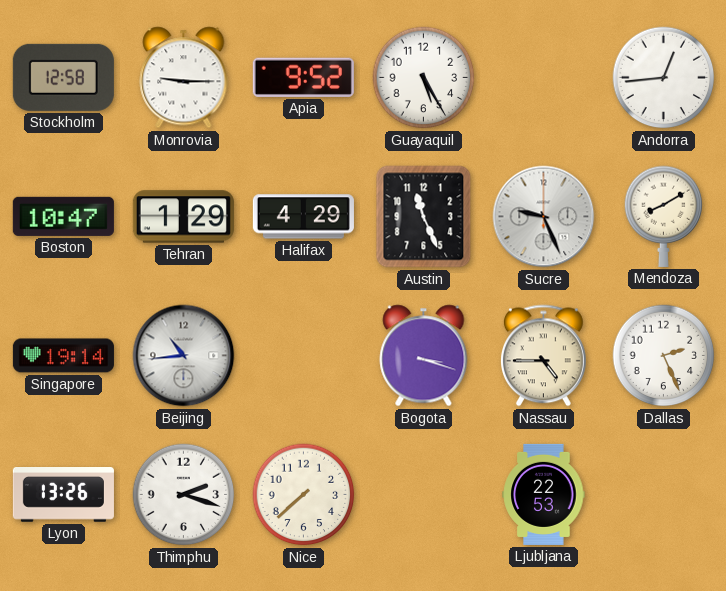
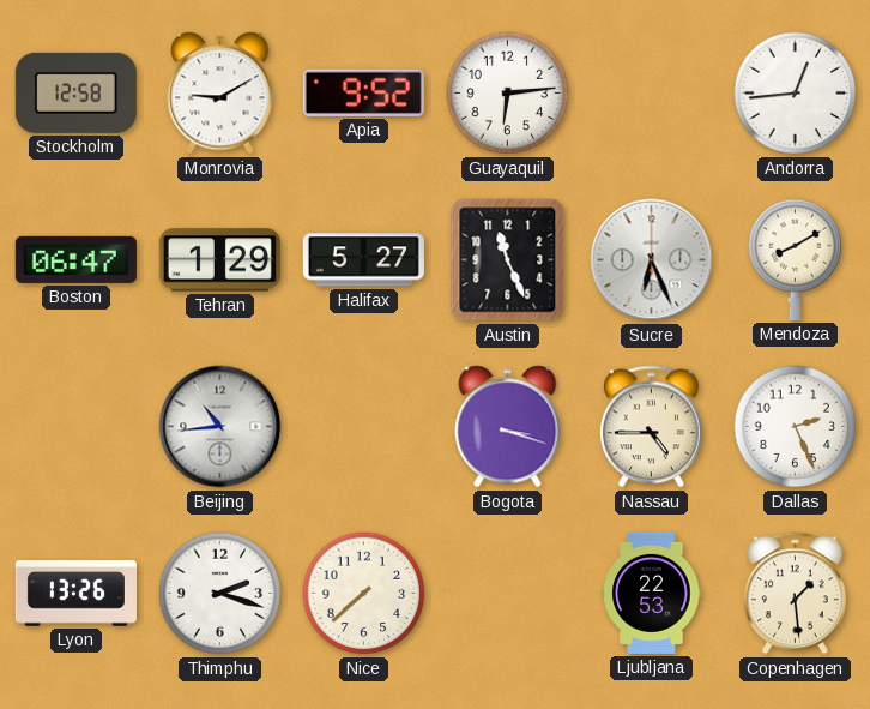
Monrovia: 9:15 -> 9:10 (220, 94)
Guayaquil: 5:25 -> 6:14 (508, 94)
Boston: 10:47 -> 06:47 (75, 259)
Halifax: 4:29 -> 5:27 (363, 260)
Sucre: 9:26 -> 6:26 (652, 260)
Singapore: 19:14 -> none (63, 356)
Copenhagen: none -> 1:29 (795, 594)
